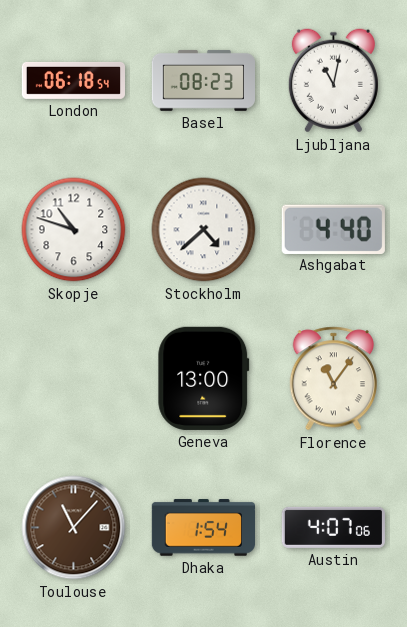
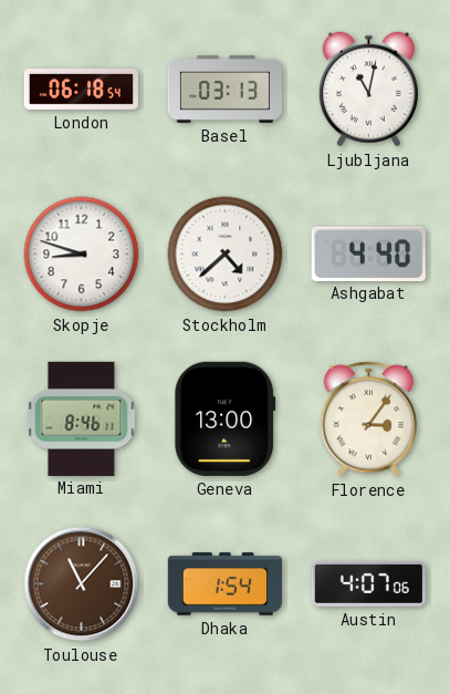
Basel: 08:23 -> 03:13 (224, 89)
Skopje: 10:48 -> 8:48 (82, 255)
Miami: none -> 8:46 (82, 418)
Florence: 11:06 -> 3:06 (368, 419)
